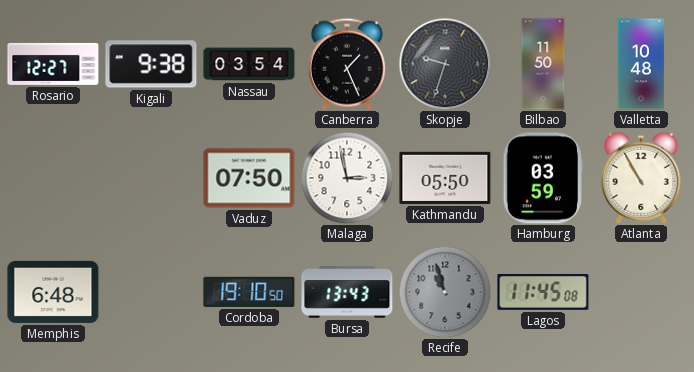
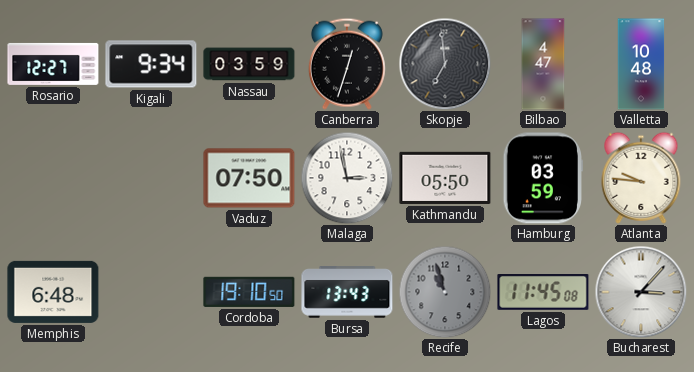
Kigali: 9:38 -> 9:34 (151, 64)
Nassau: 03:54 -> 03:59 (249, 64)
Canberra: 1:26 -> 12:33 (347, 64)
Skopje: 9:33 -> 6:59 (445, 64)
Bilbao: 11:50 -> 4:47 (543, 64)
Atlanta: 10:55 -> 9:46 (641, 178)
Bucharest: none -> 3:07 (641, 292)
